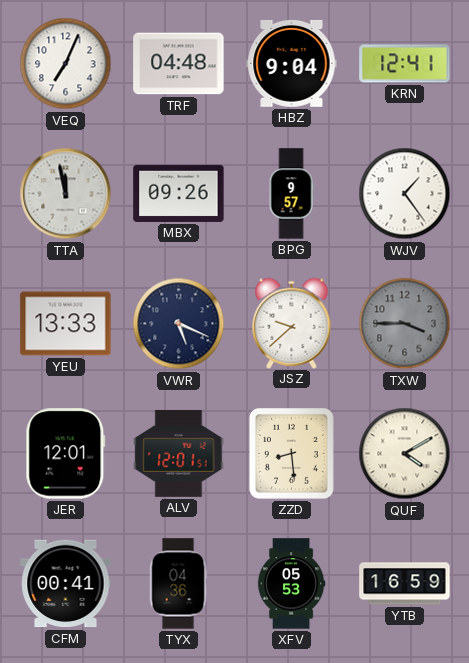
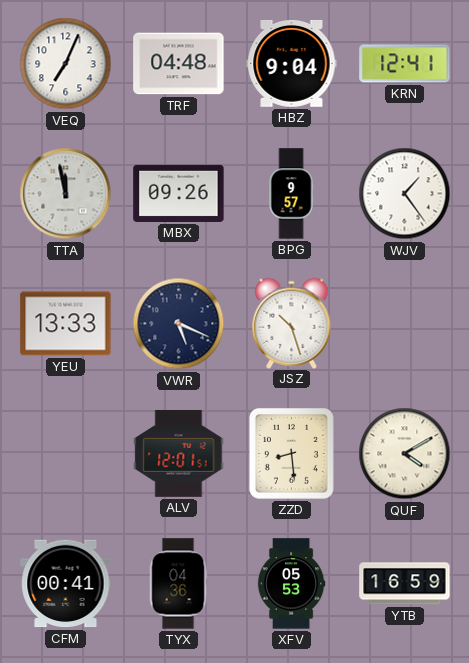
JSZ: 9:38 -> 10:27 (292, 323)
TXW: 3:45 -> none (405, 324)
JER: 12:01 -> none (66, 454)
